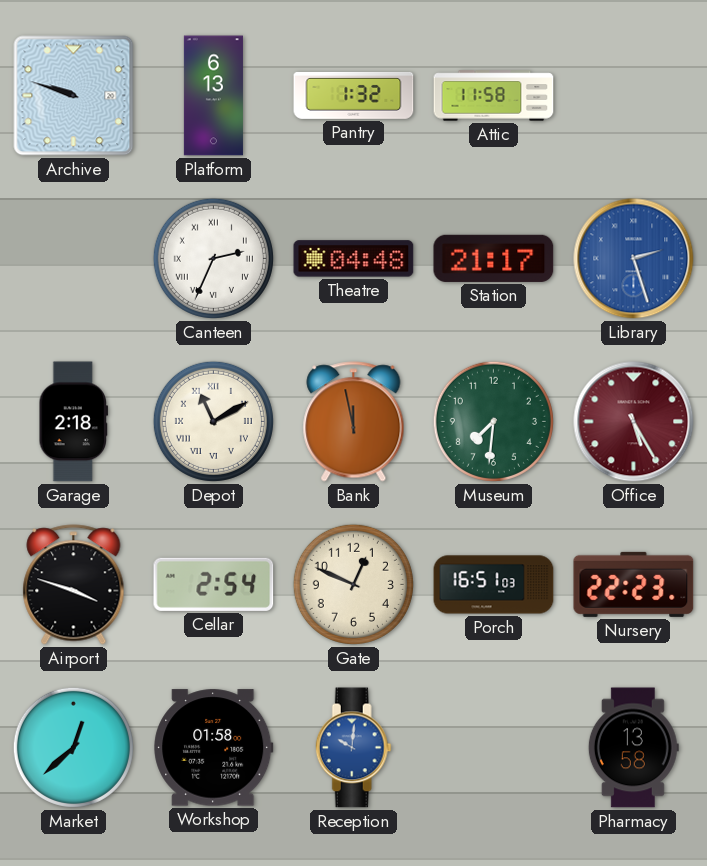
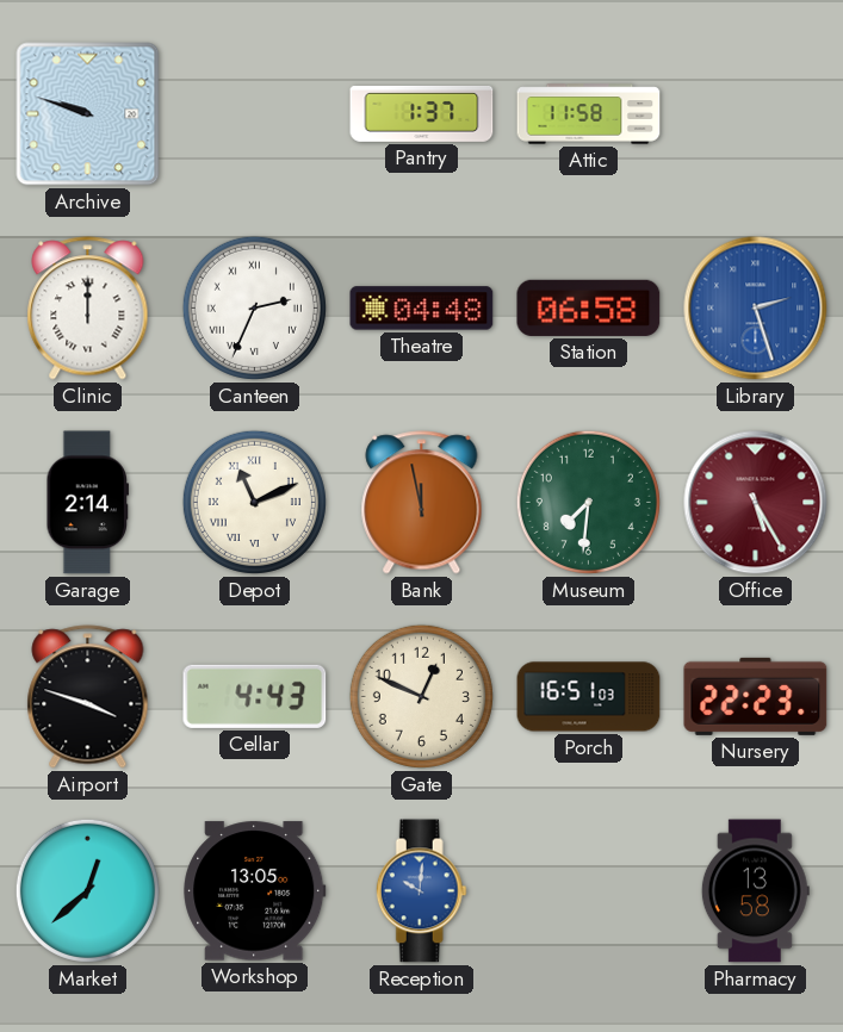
Platform: 6:13 -> none (213, 96)
Pantry: 1:32 -> 1:37 (422, 113)
Clinic: none -> 12:00 (88, 309)
Station: 21:17 -> 06:58 (589, 307)
Garage: 2:18 -> 2:14 (88, 503)
Depot: 11:10 -> 11:11 (254, 502)
Cellar: 2:54 -> 4:43 (255, 696)
Workshop: 01:58 -> 13:05 (255, 891)
